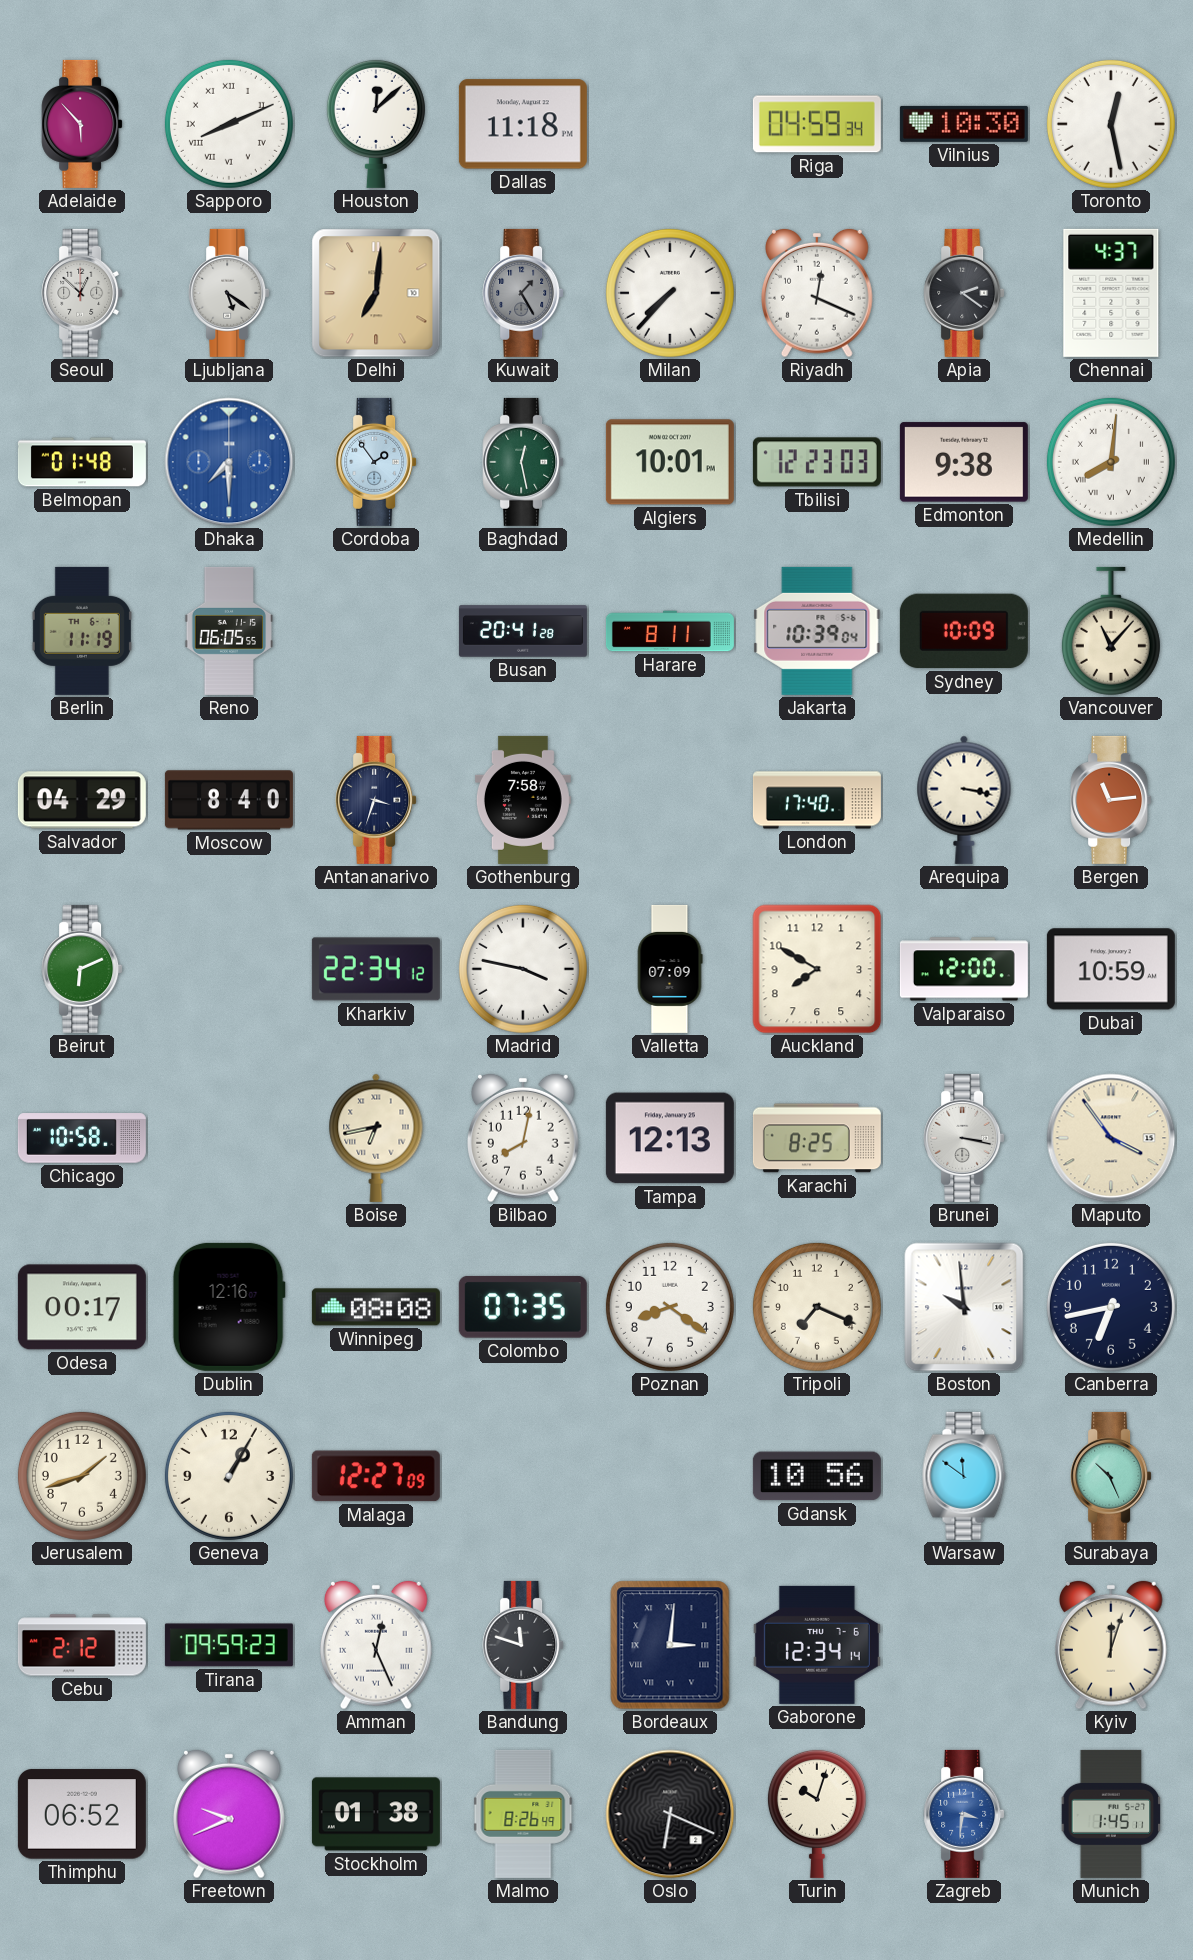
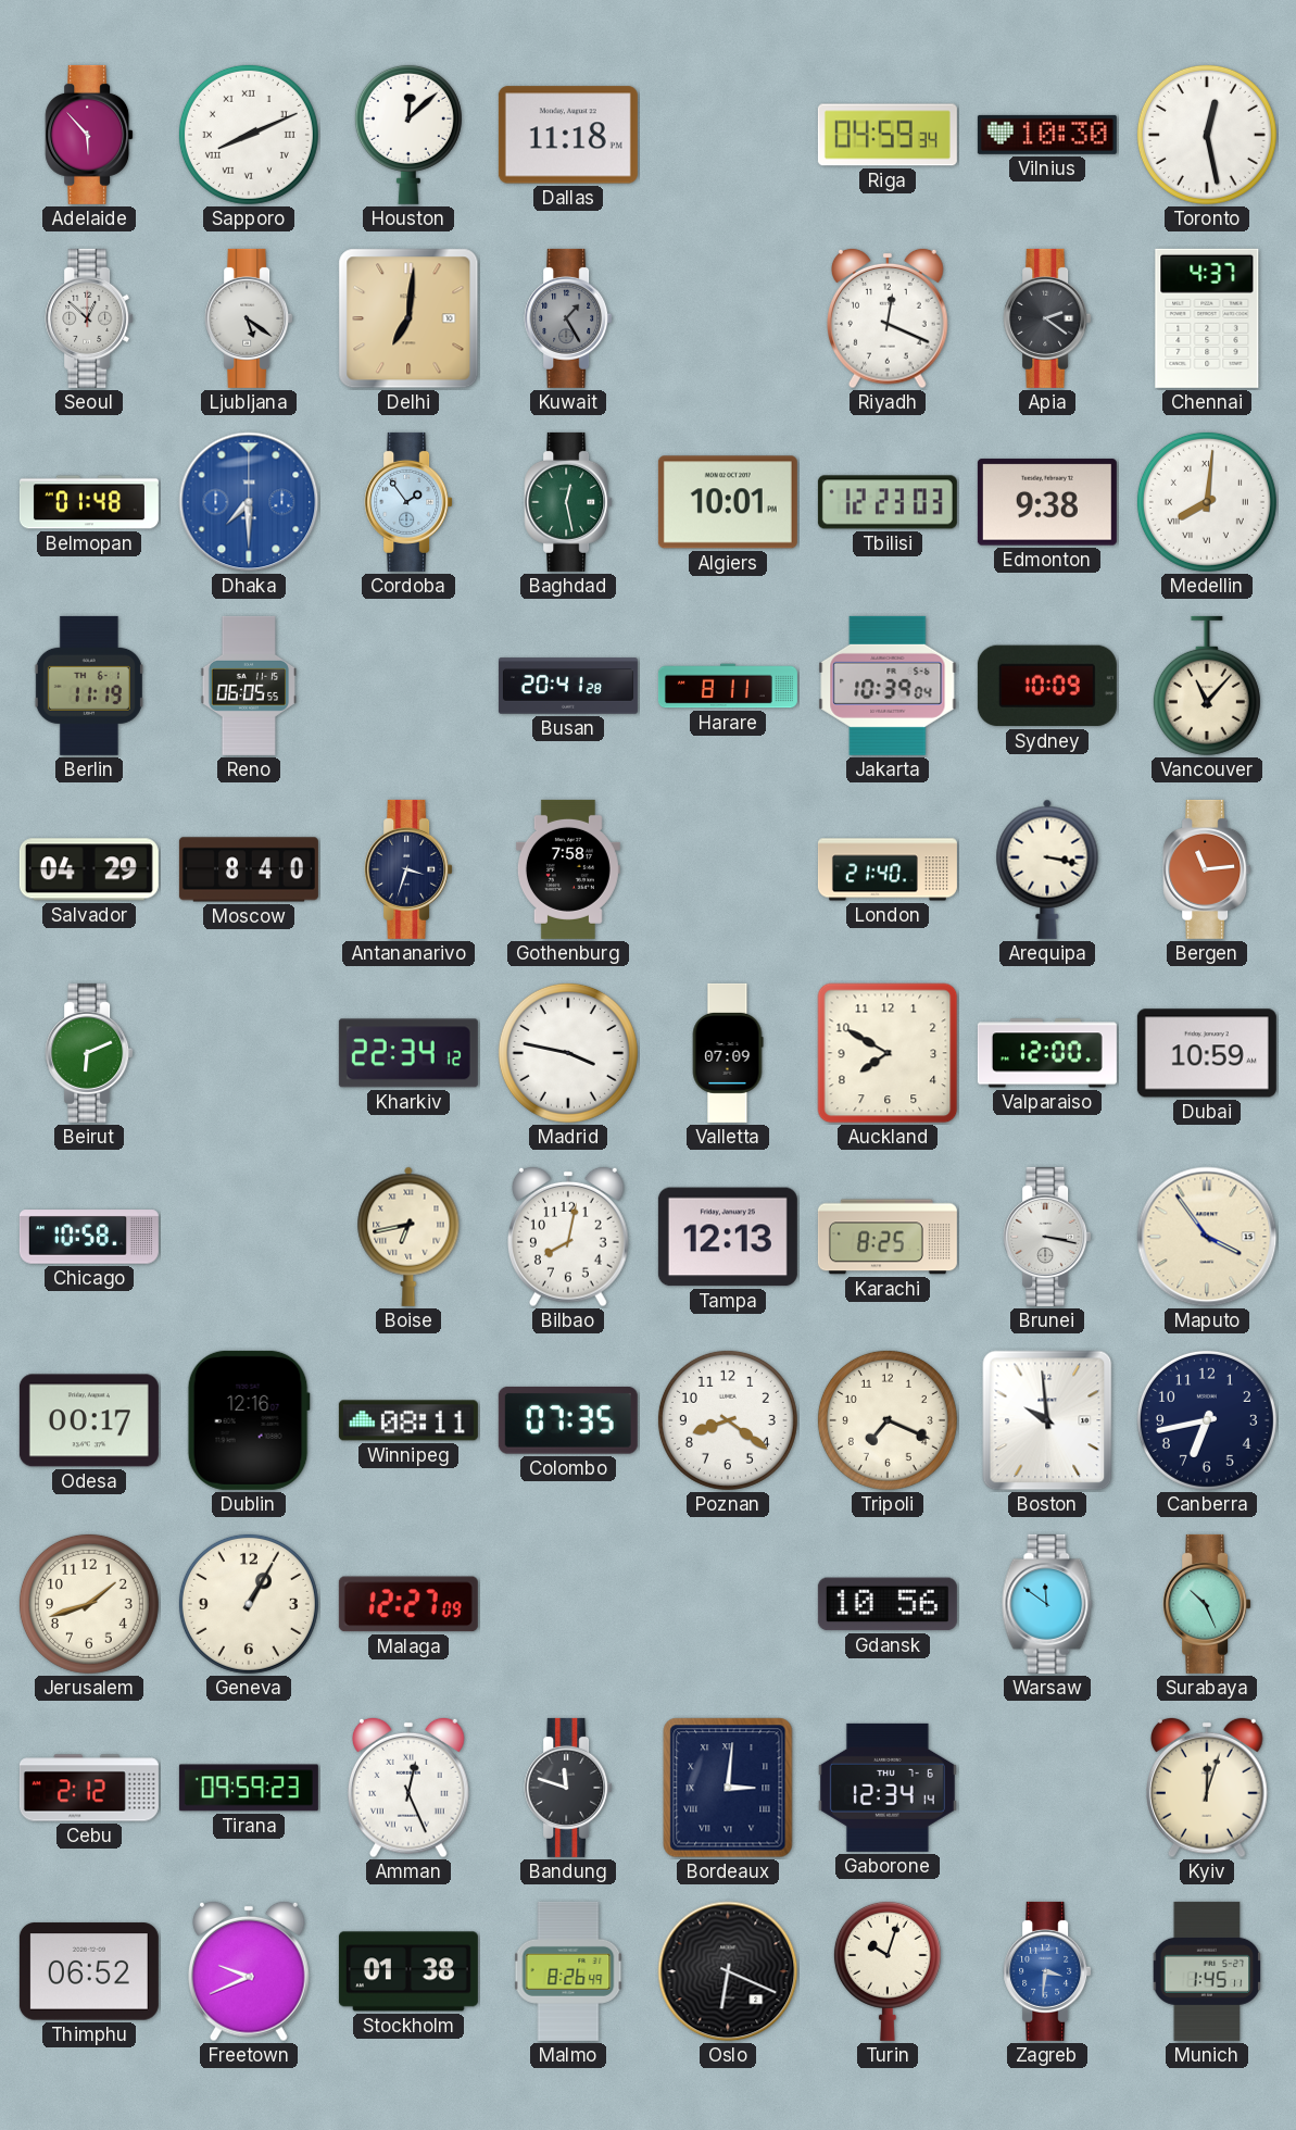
Milan: 7:37 -> none (670, 293)
London: 17:40 -> 21:40 (888, 869)
Winnipeg: 08:08 -> 08:11 (408, 1420)
